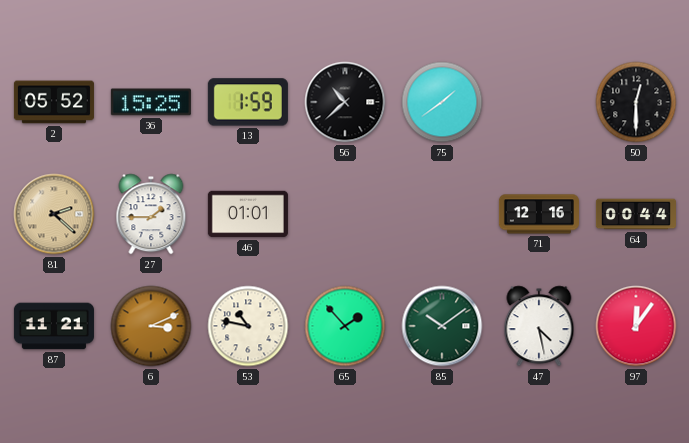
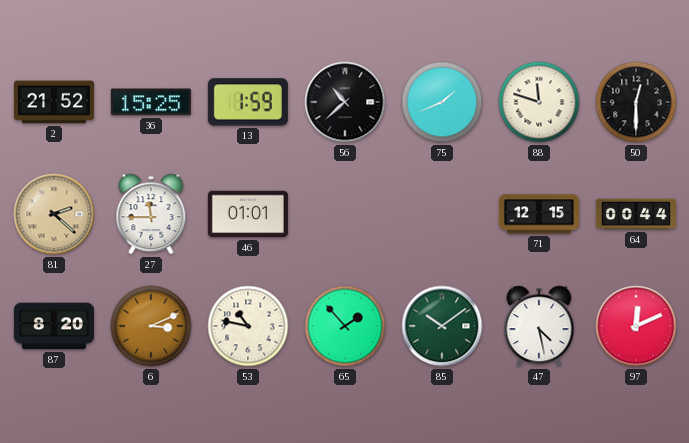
2: 05:52 -> 21:52 (54, 102)
75: 1:39 -> 1:41 (442, 102)
88: none -> 11:48 (539, 102)
27: 1:45 -> 11:45 (151, 214)
71: 12:16 -> 12:15 (539, 214)
87: 11:21 -> 8:20 (54, 326)
97: 12:06 -> 12:11 (636, 326)
